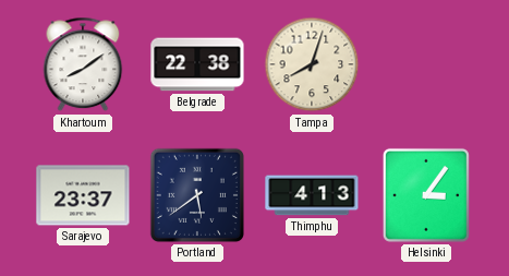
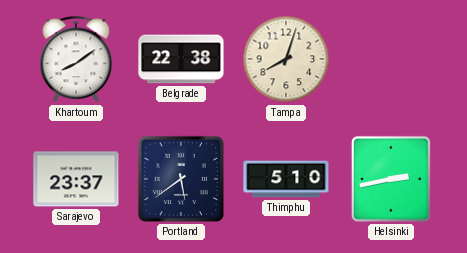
Thimphu: 4:13 -> 5:10 (286, 179)
Helsinki: 3:06 -> 2:43 (391, 179)
